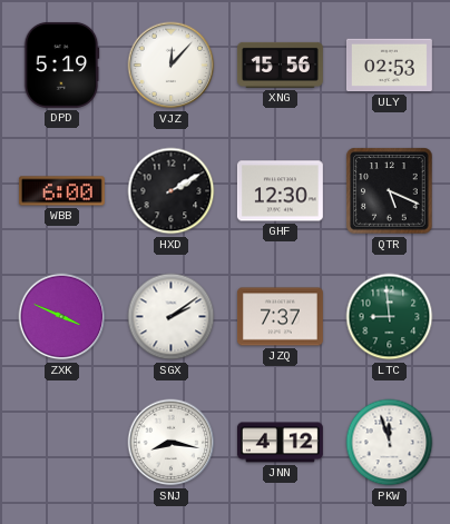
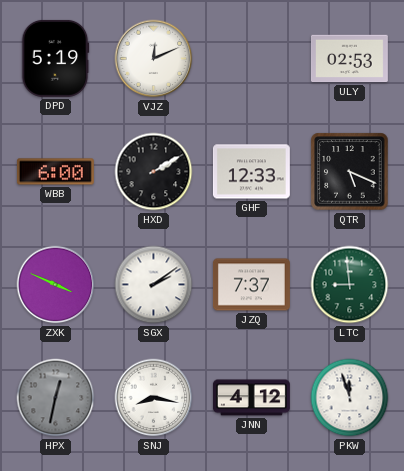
VJZ: 12:07 -> 12:11 (154, 59)
XNG: 15:56 -> none (280, 65)
GHF: 12:30 -> 12:33 (251, 172)
HPX: none -> 12:32 (56, 398)
